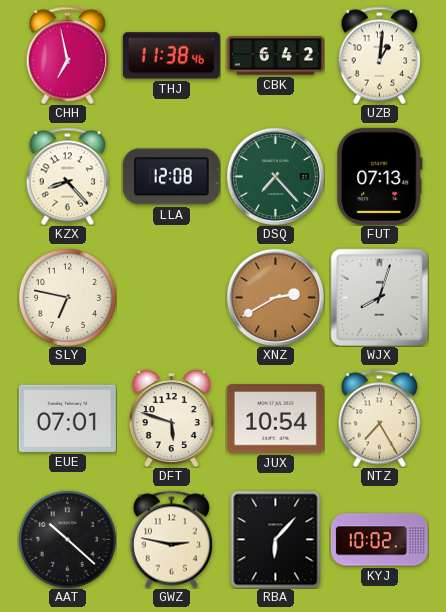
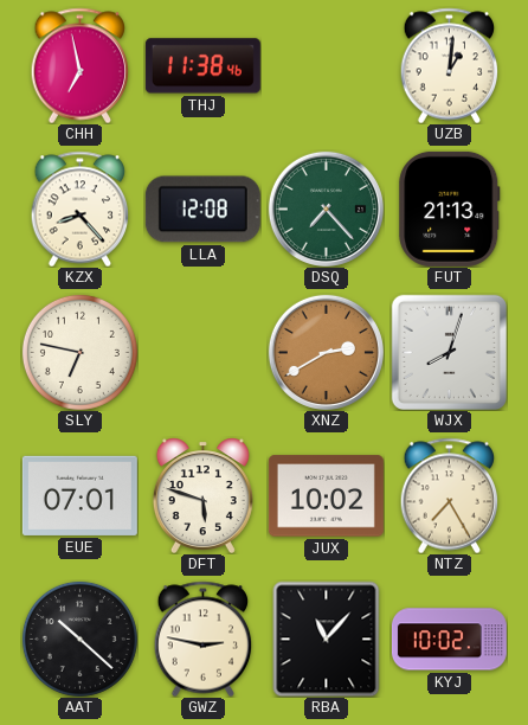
CBK: 6:42 -> none (275, 56)
FUT: 07:13 -> 21:13 (450, 208)
JUX: 10:54 -> 10:02 (326, 496)
RBA: 6:07 -> 11:07 (327, 639)
